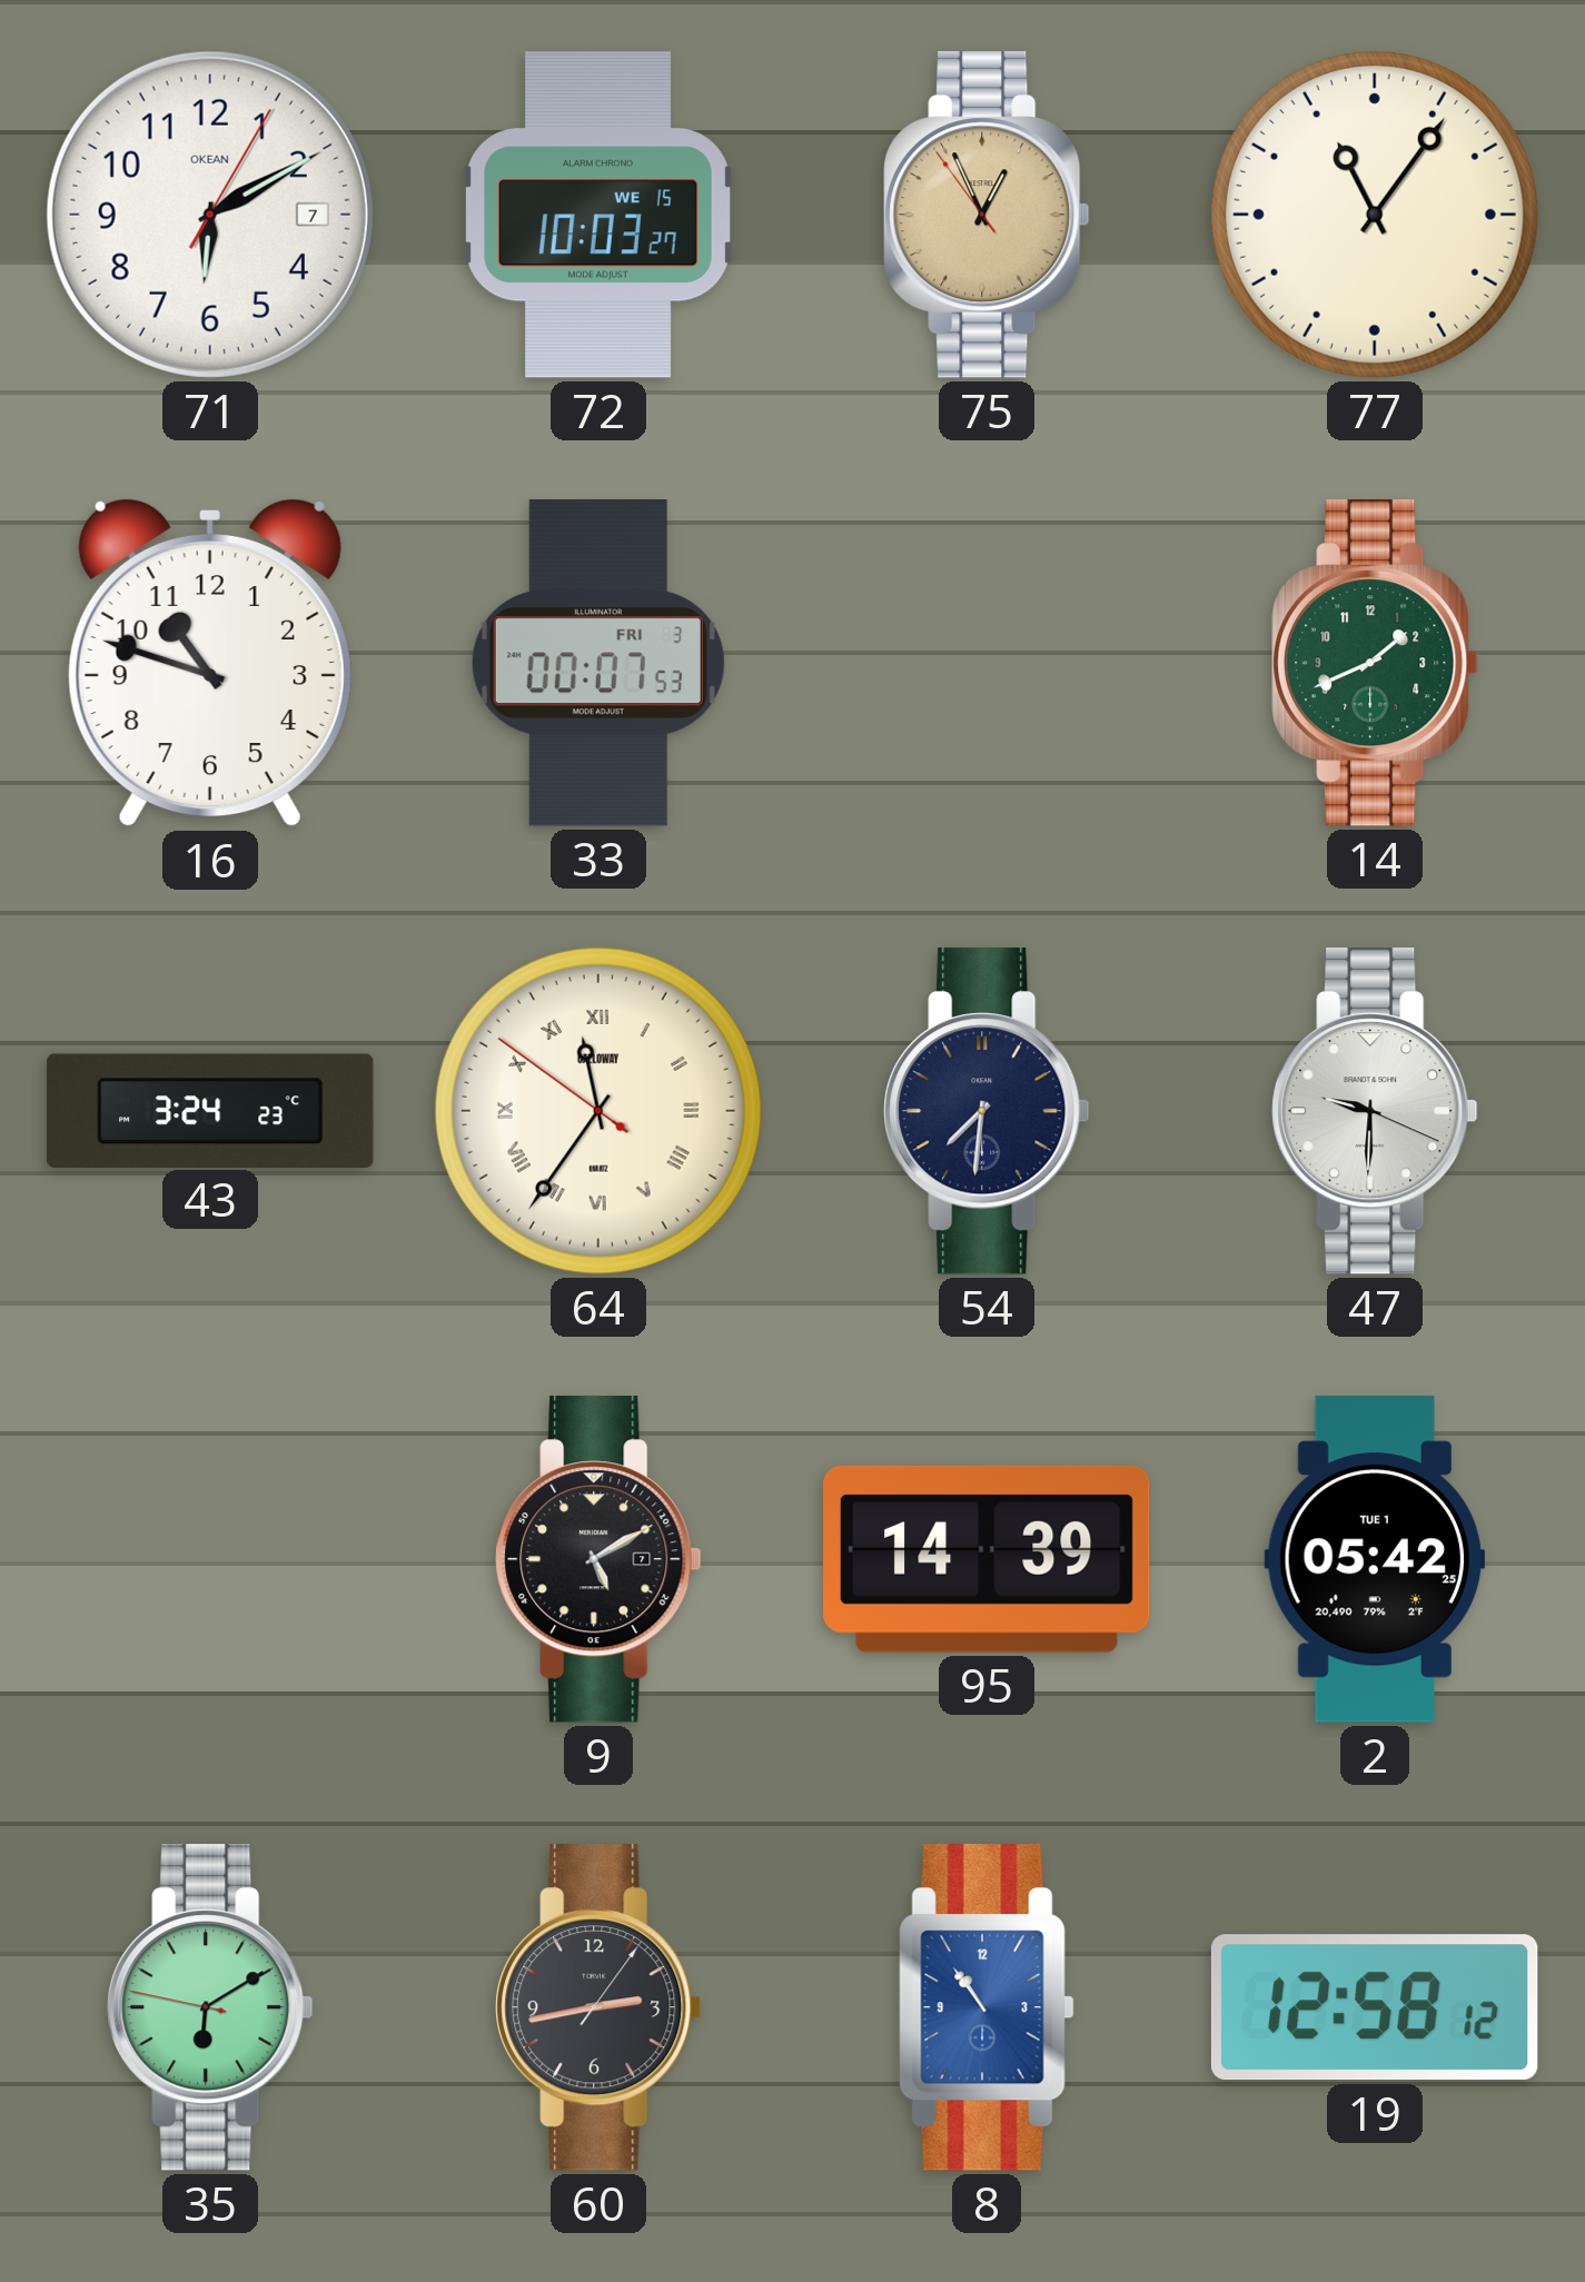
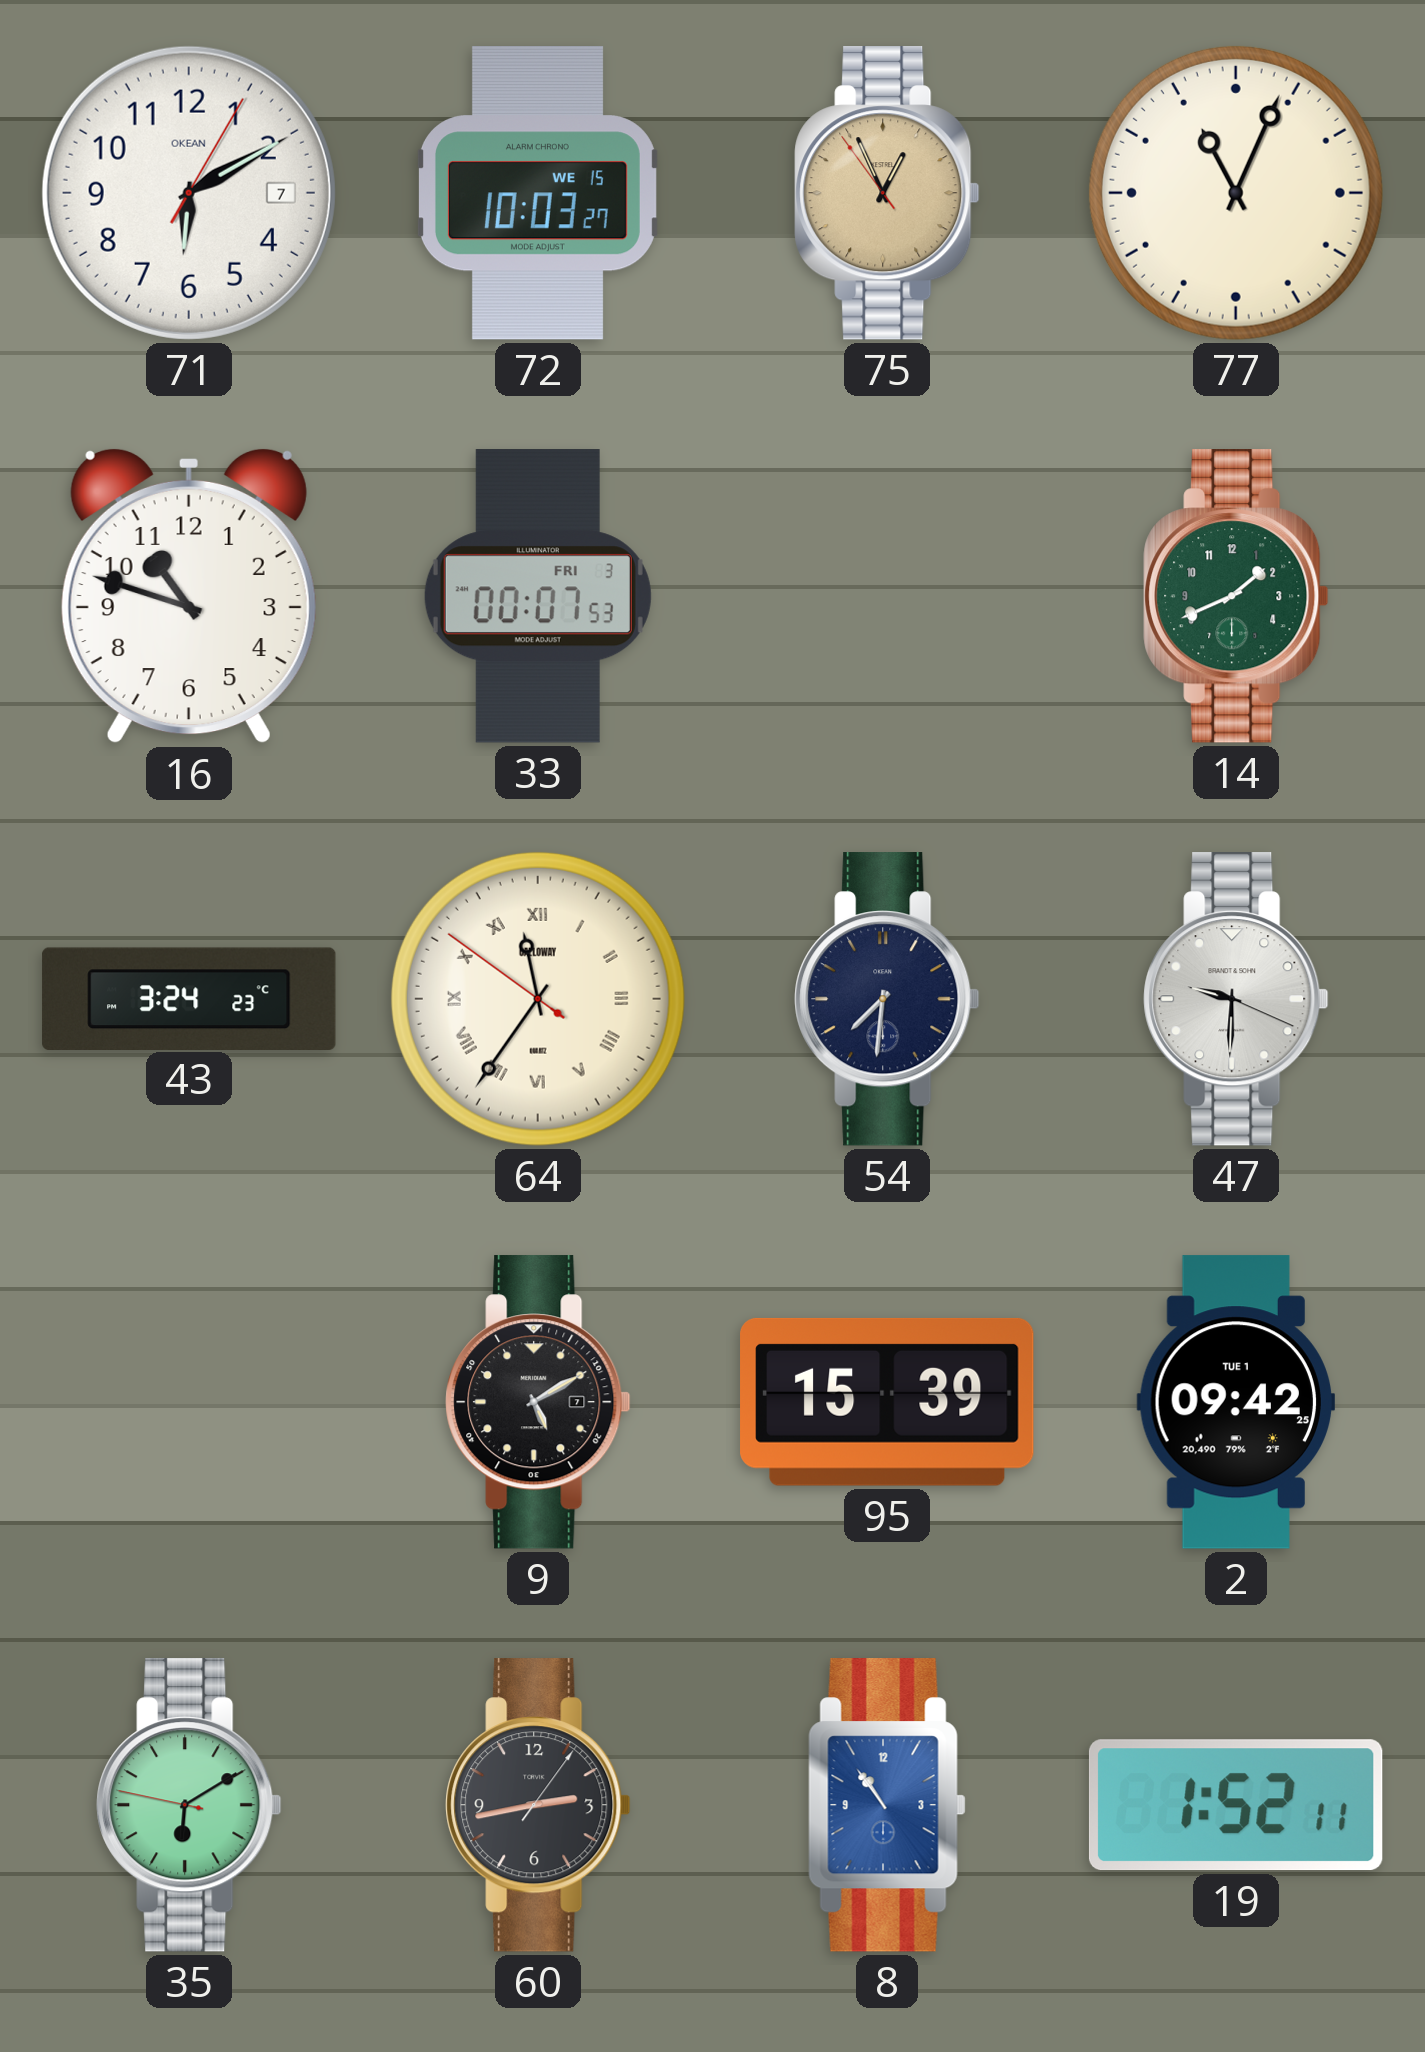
77: 11:06 -> 11:04 (1236, 193)
95: 14:39 -> 15:39 (887, 1402)
2: 05:42 -> 09:42 (1235, 1402)
19: 12:58 -> 1:52 (1236, 1805)
